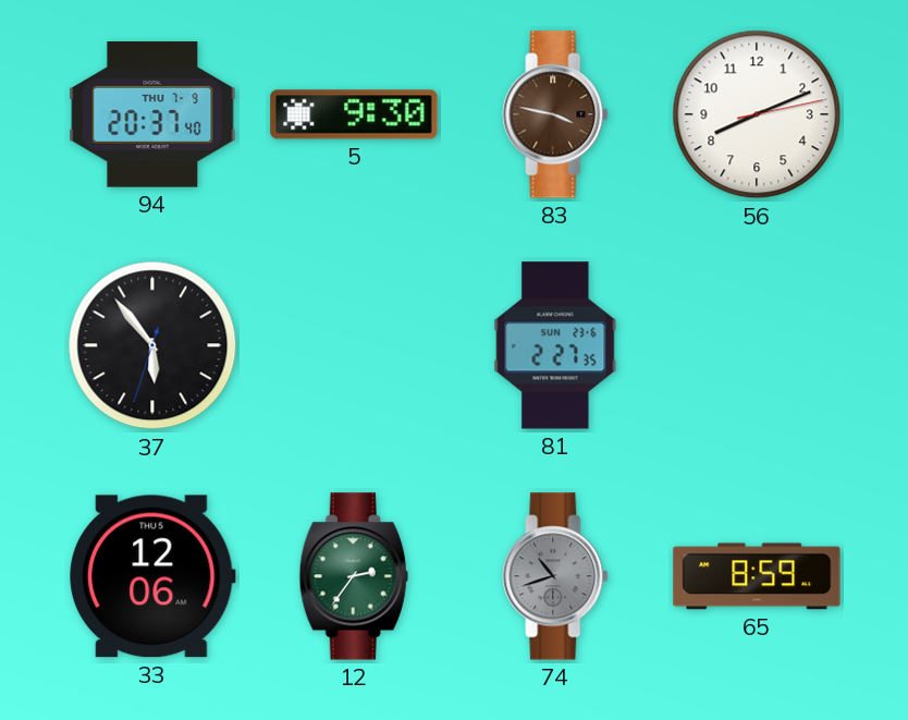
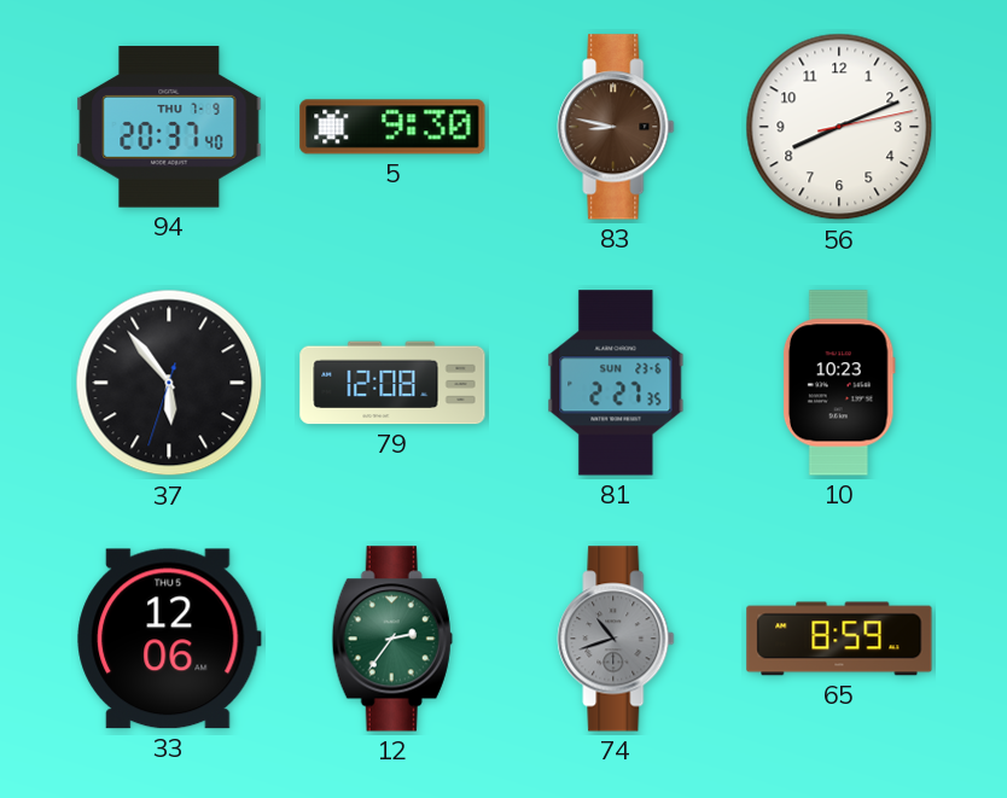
83: 3:47 -> 8:47 (616, 127)
79: none -> 12:08 (392, 383)
10: none -> 10:23 (839, 383)
